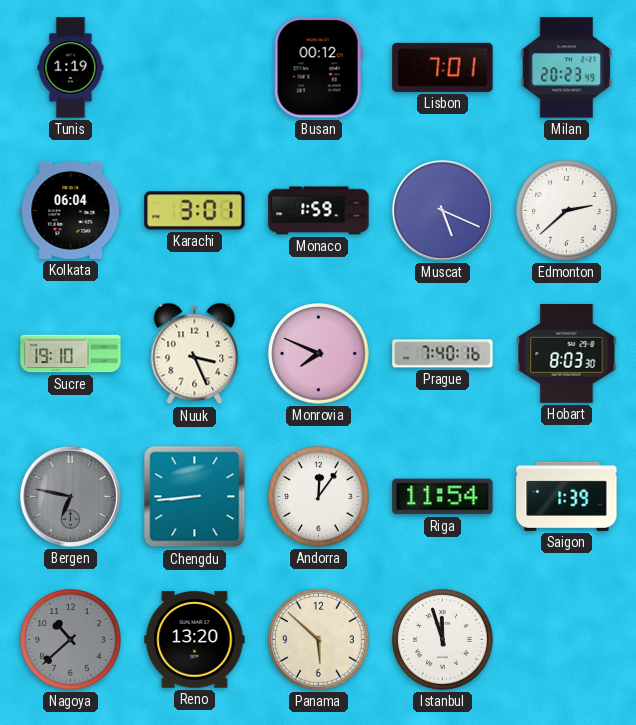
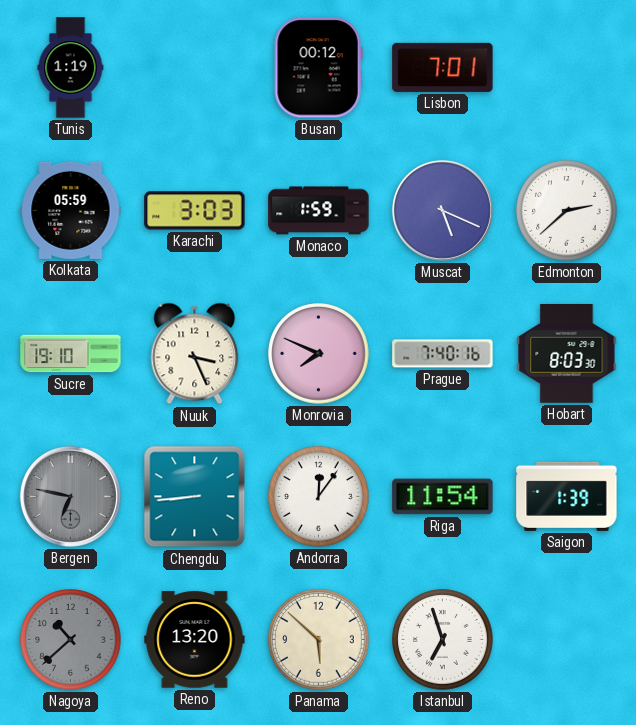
Milan: 20:23 -> none (566, 68)
Kolkata: 06:04 -> 05:59 (71, 210)
Karachi: 3:01 -> 3:03 (195, 211)
Istanbul: 11:57 -> 6:57 (443, 640)
